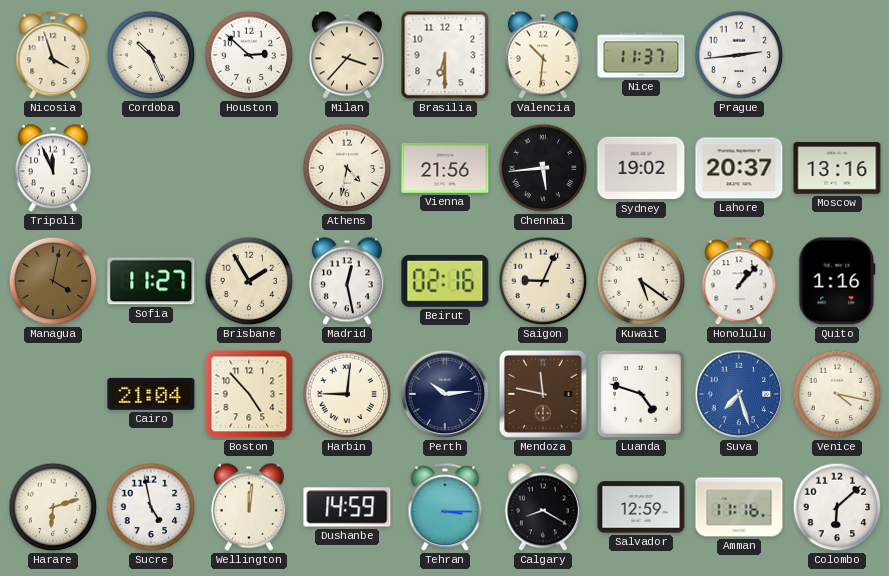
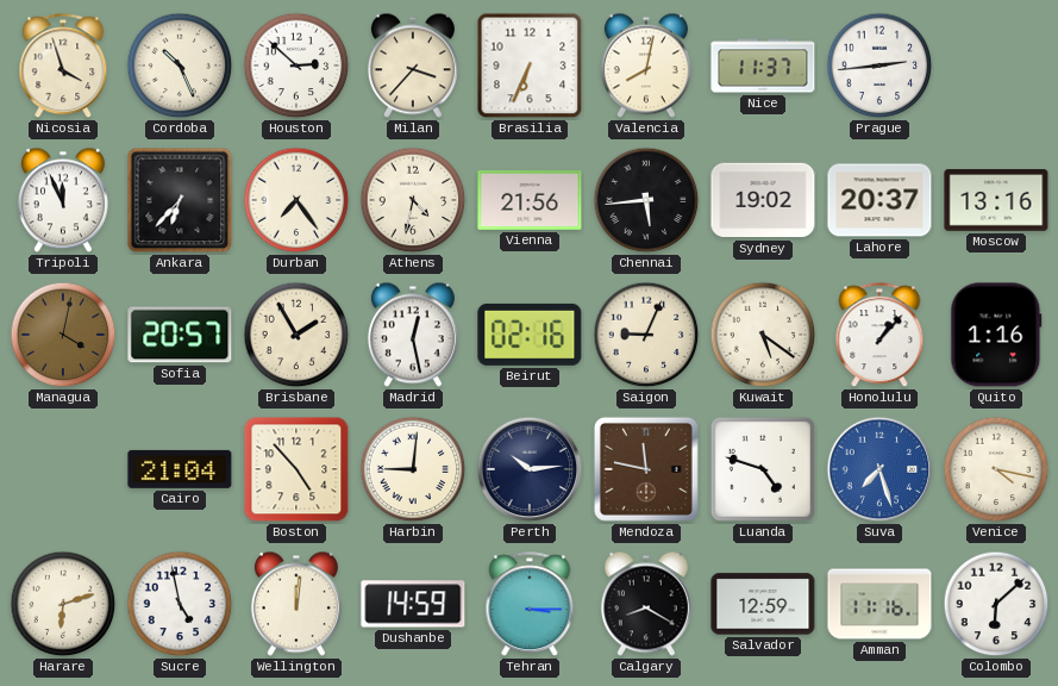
Brasilia: 6:30 -> 6:34 (530, 66)
Valencia: 10:31 -> 8:02 (646, 66)
Ankara: none -> 6:37 (180, 200)
Durban: none -> 7:24 (296, 200)
Sofia: 11:27 -> 20:57 (180, 335)
